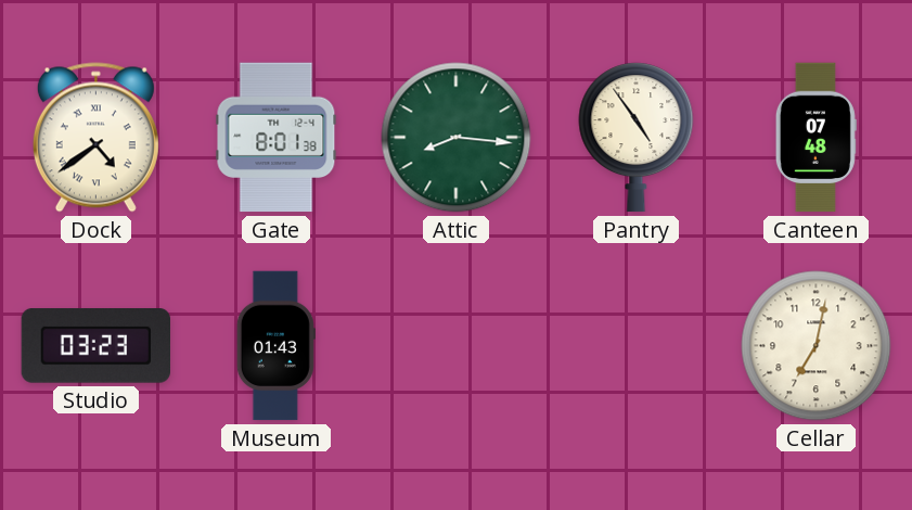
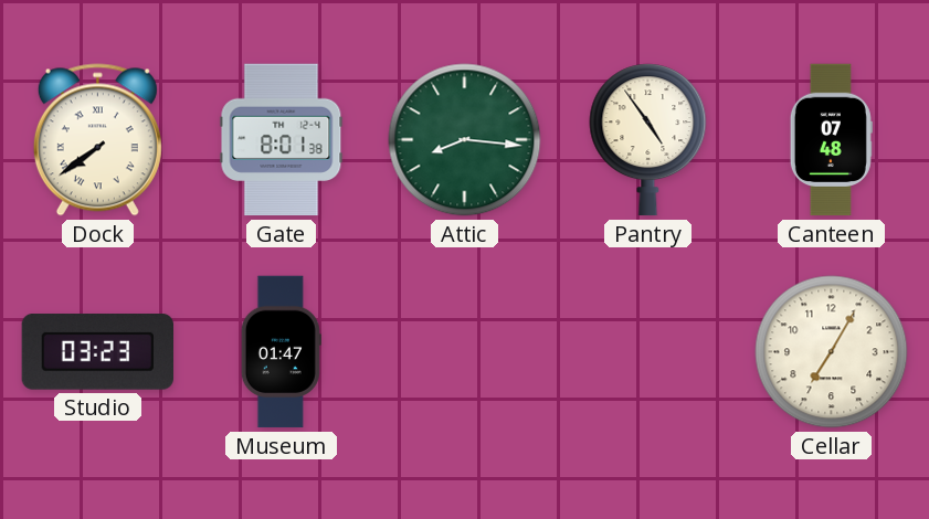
Dock: 4:39 -> 7:39 (97, 140)
Museum: 01:43 -> 01:47 (281, 352)
Cellar: 7:02 -> 7:05 (832, 352)
